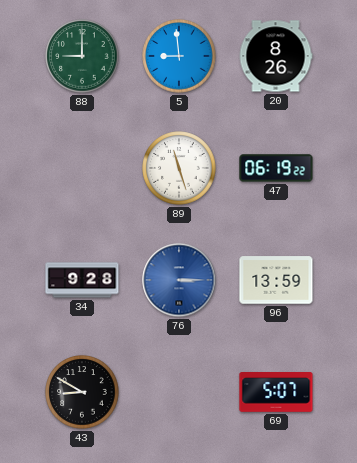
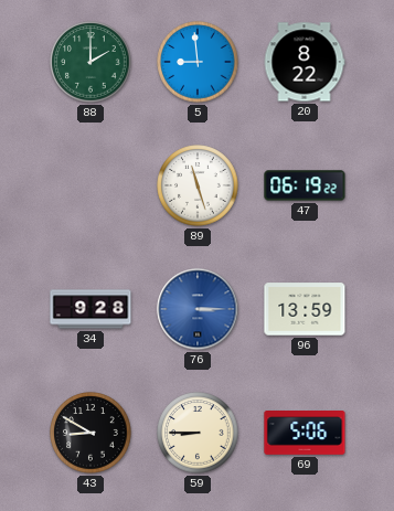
88: 9:00 -> 2:00 (90, 62)
20: 8:26 -> 8:22 (305, 62)
59: none -> 8:45 (198, 433)
69: 5:07 -> 5:06 (305, 434)
